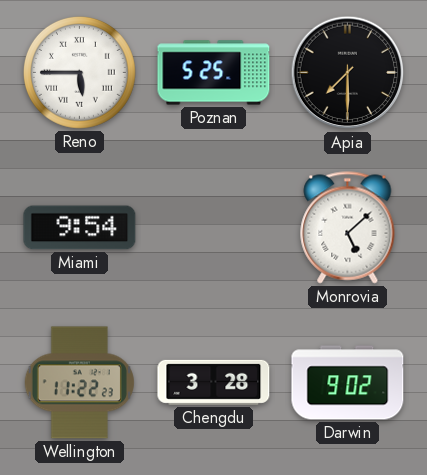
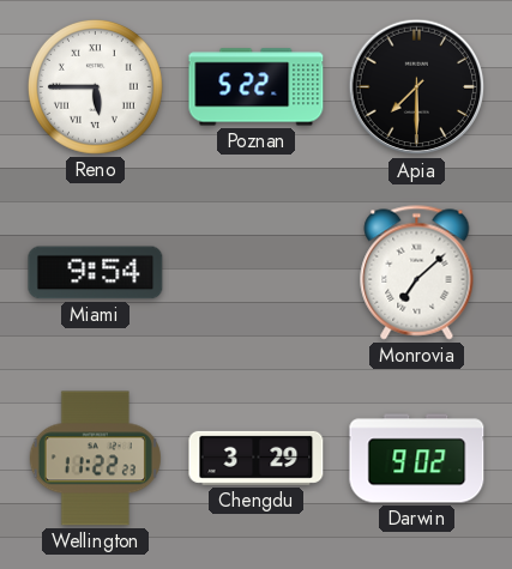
Poznan: 5:25 -> 5:22 (257, 87)
Monrovia: 5:08 -> 7:08 (417, 273)
Chengdu: 3:28 -> 3:29 (257, 458)
